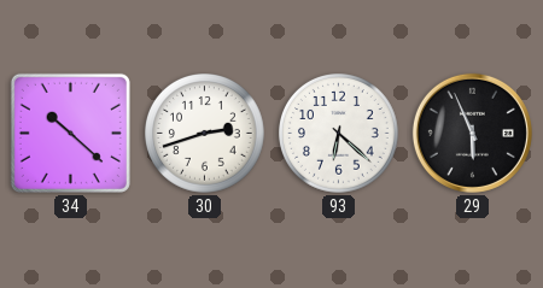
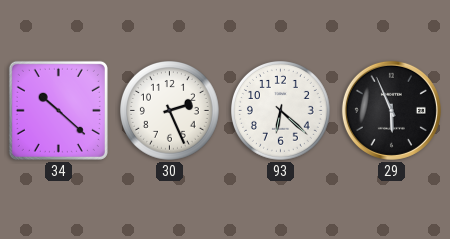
30: 2:42 -> 2:26 (170, 111)
